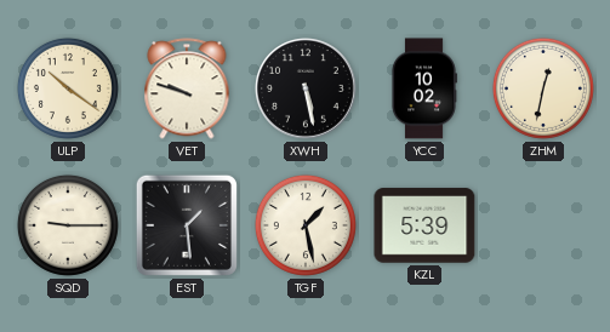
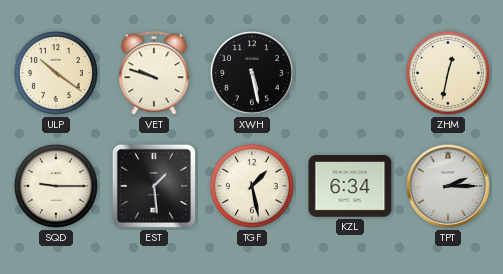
YCC: 10:02 -> none (423, 88)
KZL: 5:39 -> 6:34 (350, 186)
TPT: none -> 2:15 (449, 187)
